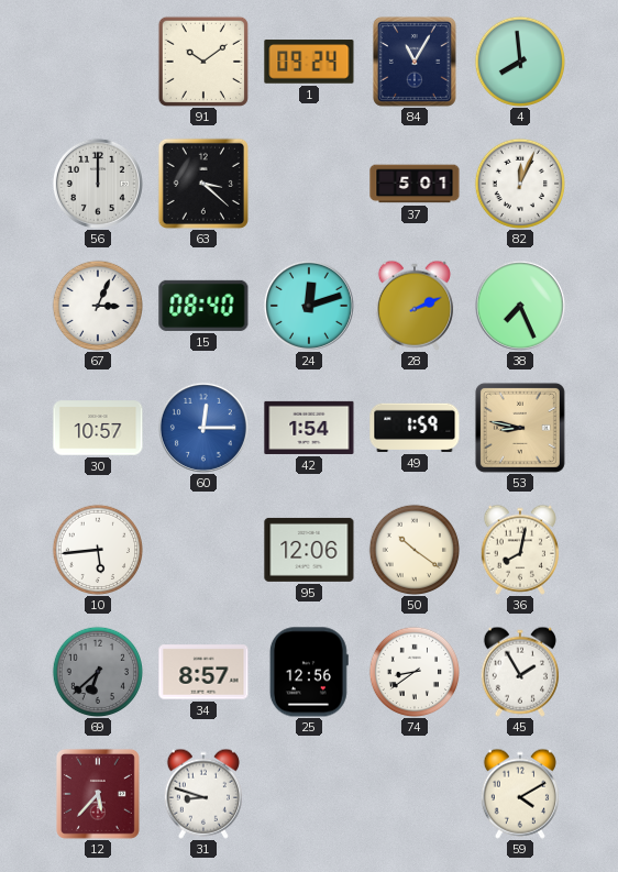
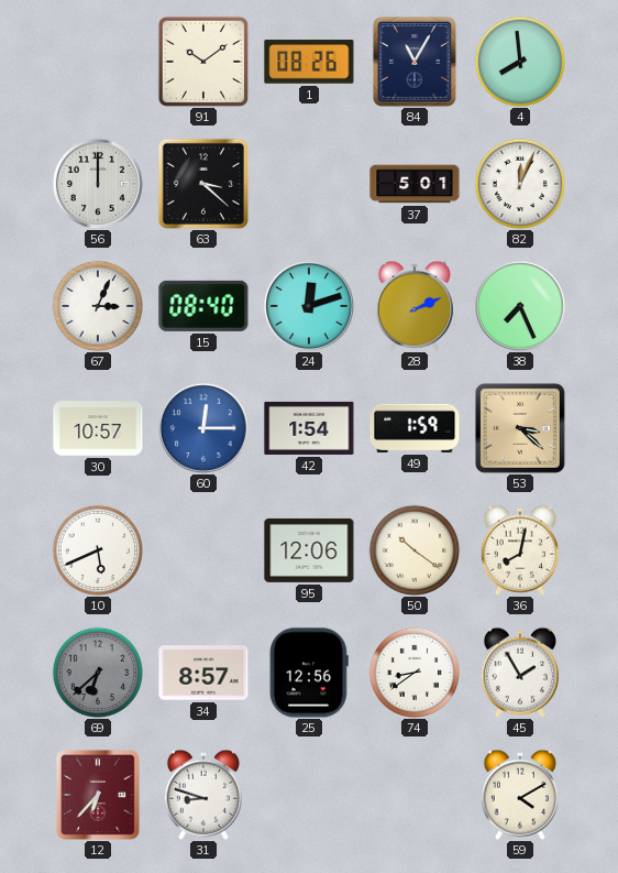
1: 09:24 -> 08:26 (309, 62)
53: 8:47 -> 3:22 (520, 428)
10: 5:44 -> 5:41 (97, 549)
12: 5:37 -> 6:37 (98, 795)
